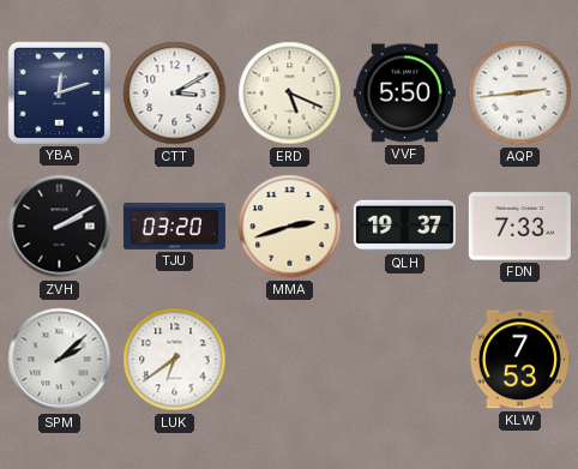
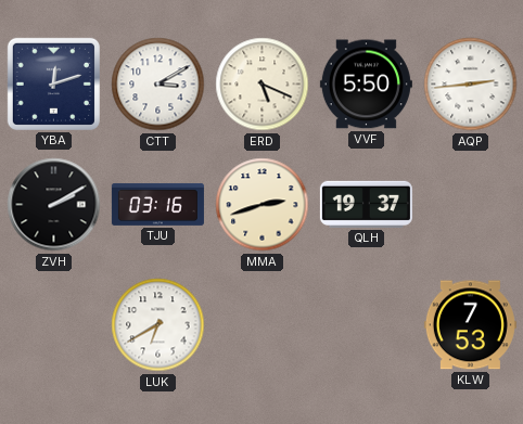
TJU: 03:20 -> 03:16 (157, 204)
FDN: 7:33 -> none (519, 227)
SPM: 2:08 -> none (60, 360)
LUK: 6:39 -> 6:40 (158, 325)
